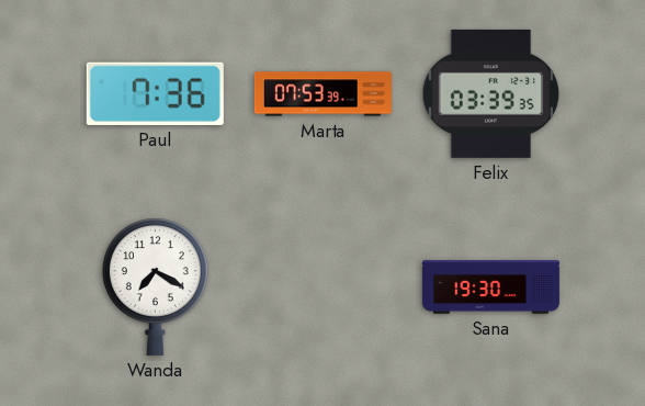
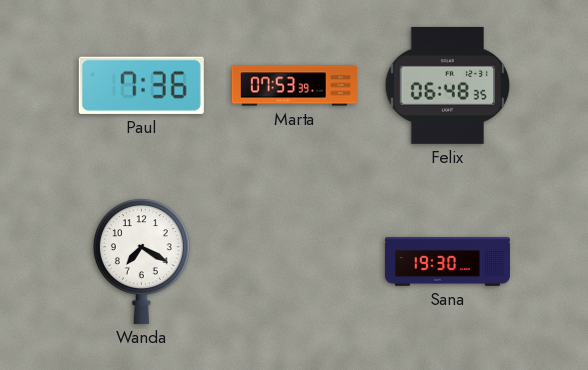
Felix: 03:39 -> 06:48 (448, 85)
